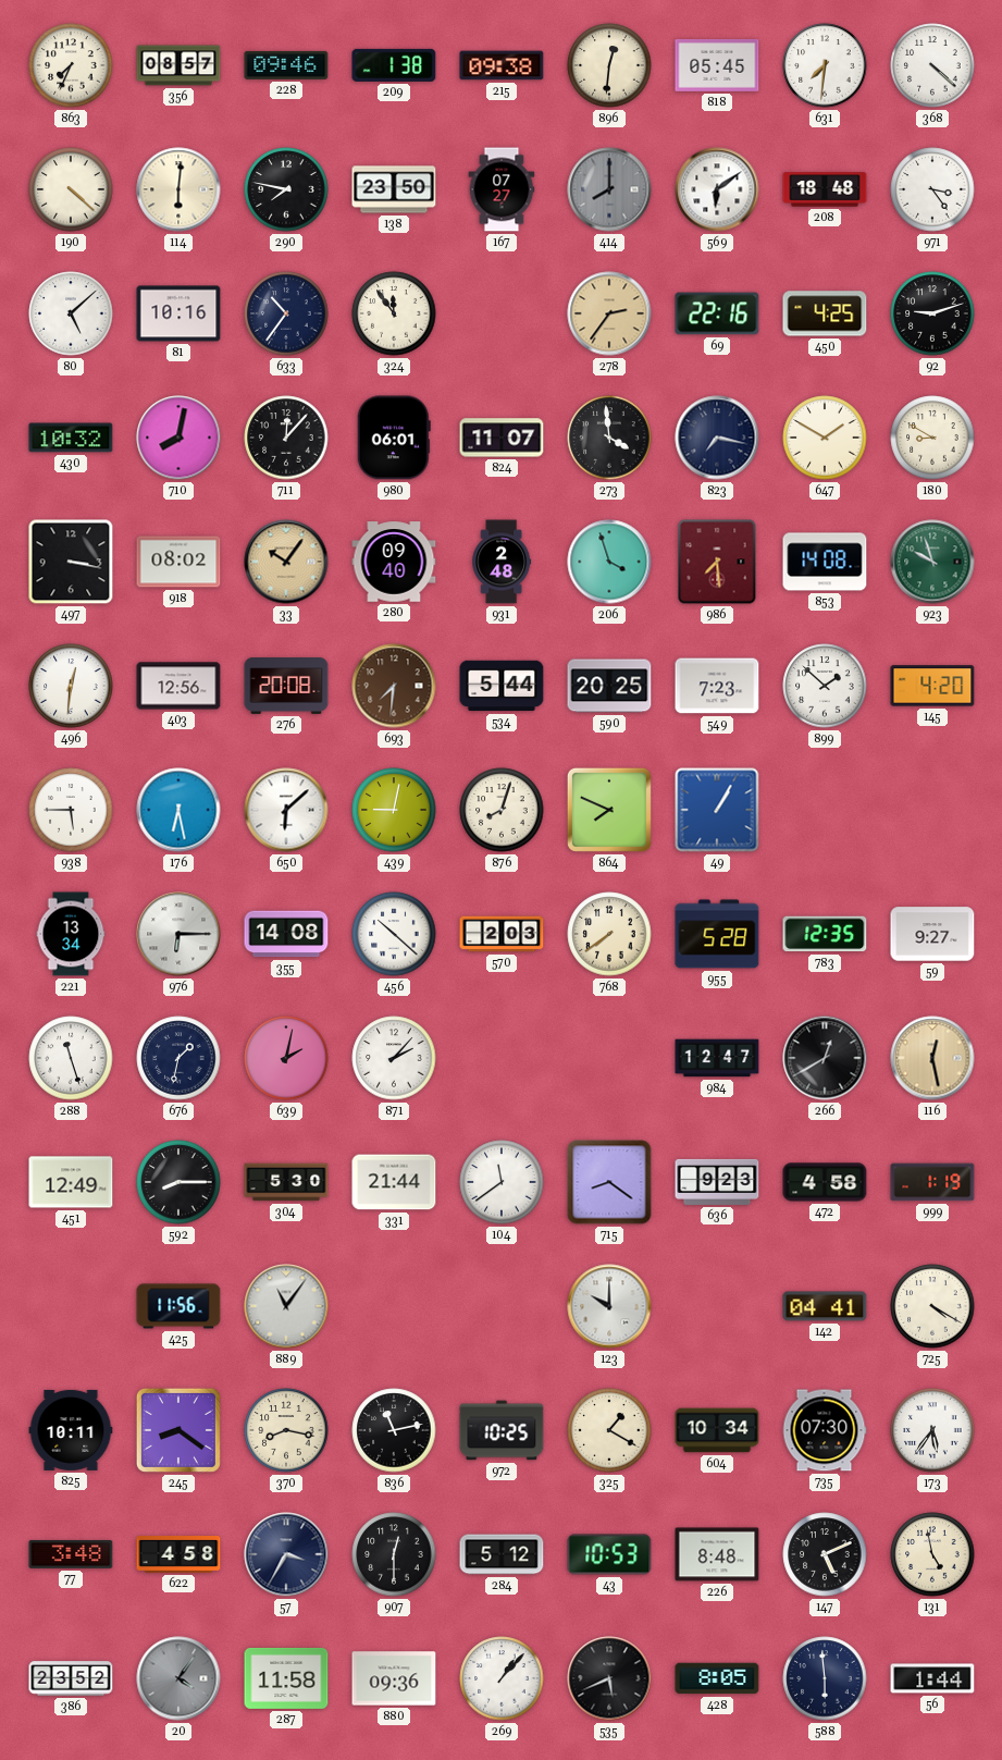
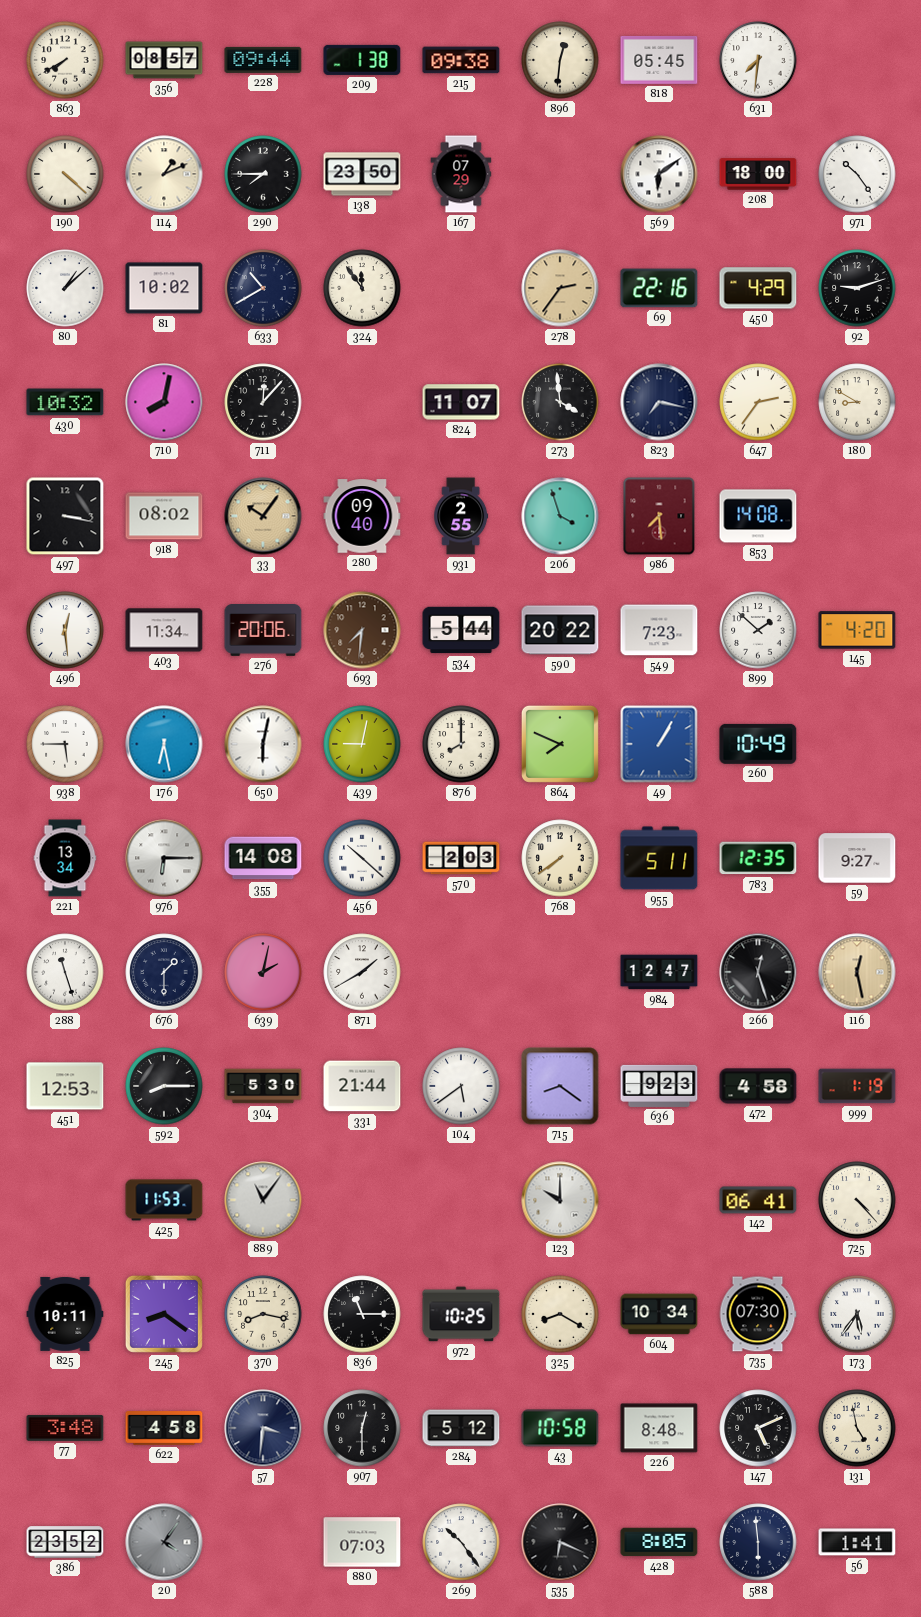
863: 7:34 -> 7:40 (65, 60)
228: 09:46 -> 09:44 (263, 60)
368: 4:22 -> none (932, 65)
114: 6:01 -> 1:11 (164, 174)
290: 7:47 -> 7:45 (263, 174)
167: 07:27 -> 07:29 (461, 174)
414: 8:00 -> none (609, 189)
208: 18:48 -> 18:00 (758, 174)
971: 3:24 -> 10:24 (857, 174)
80: 5:08 -> 1:08 (65, 288)
81: 10:16 -> 10:02 (164, 288)
633: 10:36 -> 10:40 (263, 288)
450: 4:25 -> 4:29 (758, 288)
980: 06:01 -> none (394, 438)
647: 1:50 -> 2:36 (758, 402)
931: 2:48 -> 2:55 (461, 516)
923: 9:57 -> none (932, 562)
496: 12:31 -> 12:29 (65, 630)
403: 12:56 -> 11:34 (164, 630)
276: 20:08 -> 20:06 (263, 631)
590: 20:25 -> 20:22 (560, 630)
650: 6:08 -> 6:02 (263, 744)
876: 8:03 -> 8:00 (461, 744)
260: none -> 10:49 (758, 744)
955: 5:28 -> 5:11 (659, 858)
676: 1:32 -> 1:30 (164, 972)
871: 2:07 -> 1:40 (362, 972)
266: 12:40 -> 12:27 (758, 972)
451: 12:49 -> 12:53 (65, 1086)
104: 11:39 -> 5:39 (461, 1086)
425: 11:56 -> 11:53 (164, 1200)
142: 04:41 -> 06:41 (758, 1200)
725: 4:20 -> 4:23 (857, 1200)
836: 11:13 -> 11:15 (362, 1314)
325: 1:20 -> 8:20 (560, 1314)
57: 3:35 -> 3:31 (263, 1428)
43: 10:53 -> 10:58 (560, 1428)
287: 11:58 -> none (286, 1678)
880: 09:36 -> 07:03 (362, 1542)
269: 1:07 -> 10:24 (461, 1542)
535: 5:41 -> 6:19 (560, 1542)
56: 1:44 -> 1:41 (857, 1542)
